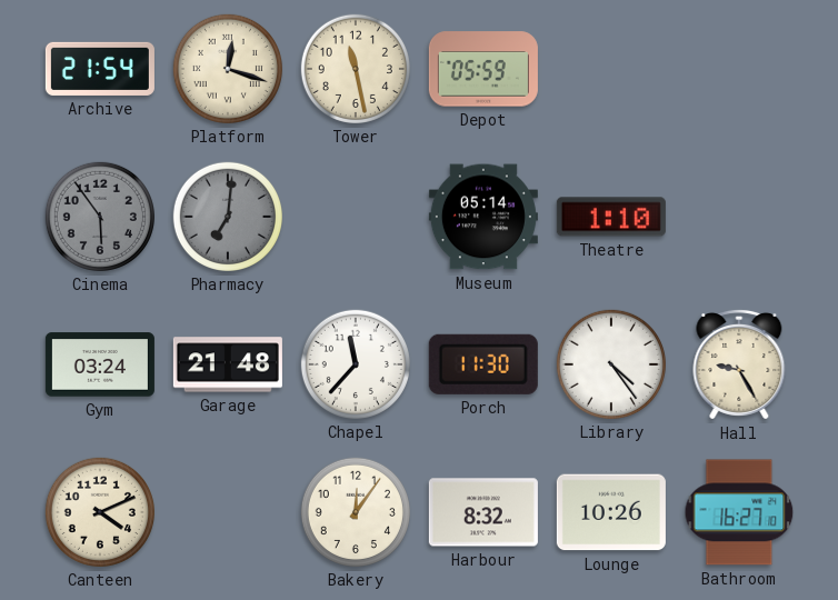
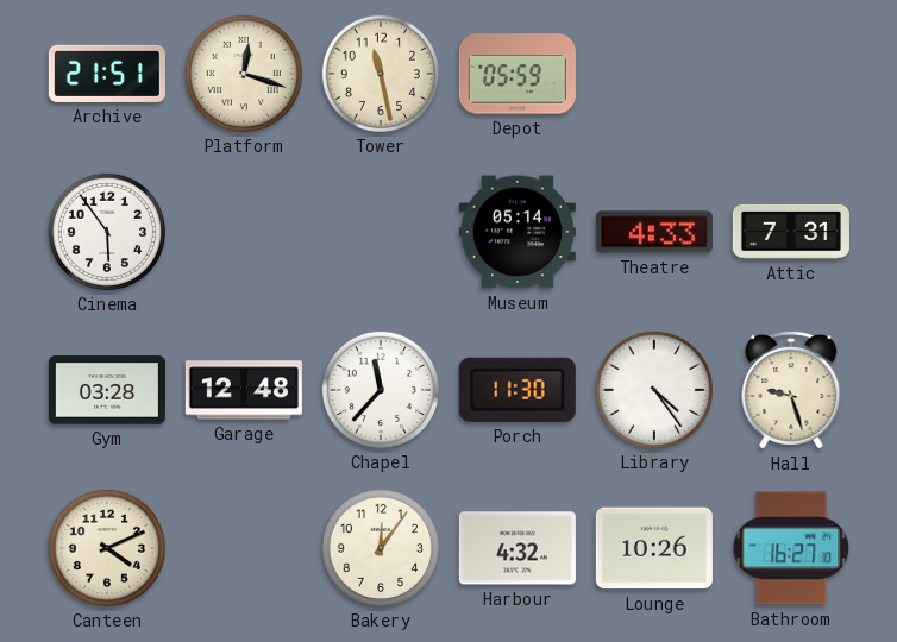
Archive: 21:54 -> 21:51 (107, 74)
Cinema dial: grey -> white (107, 232)
Pharmacy: 7:01 -> none (228, 217)
Theatre: 1:10 -> 4:33 (654, 232)
Attic: none -> 7:31 (791, 232)
Gym: 03:24 -> 03:28 (107, 390)
Garage: 21:48 -> 12:48 (244, 390)
Hall: 9:25 -> 9:27 (791, 390)
Harbour: 8:32 -> 4:32 (517, 548)
